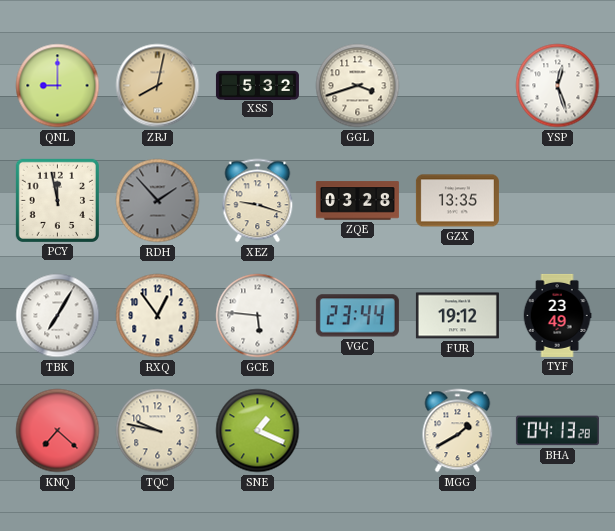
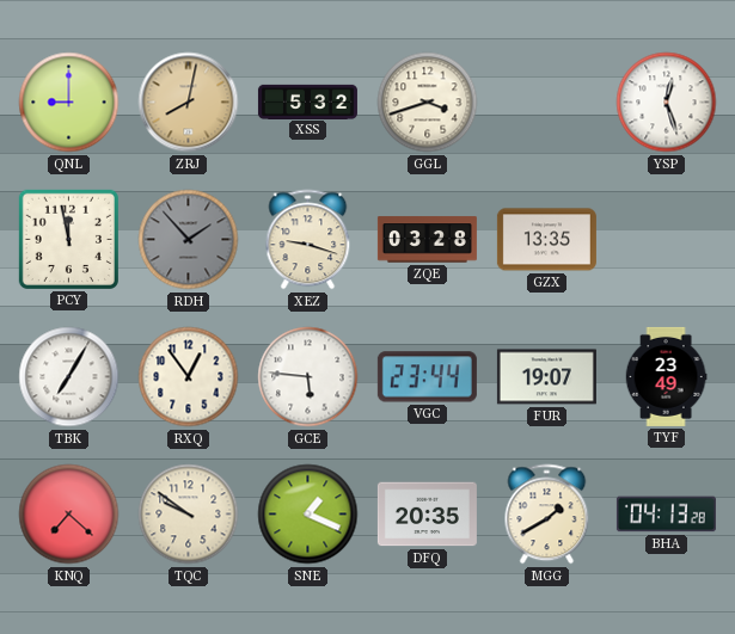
FUR: 19:12 -> 19:07 (546, 377)
TQC: 9:47 -> 9:51 (189, 515)
DFQ: none -> 20:35 (427, 515)
